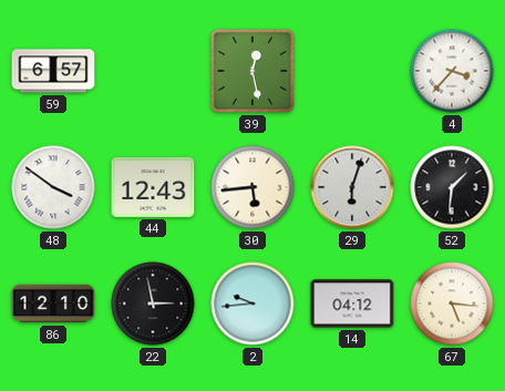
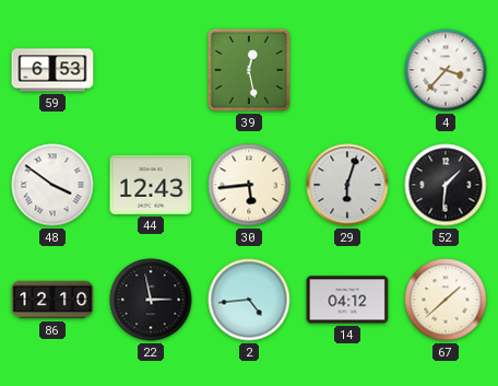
59: 6:57 -> 6:53 (52, 70)
2: 9:44 -> 4:44 (249, 300)
67: 5:16 -> 1:38 (446, 300)
